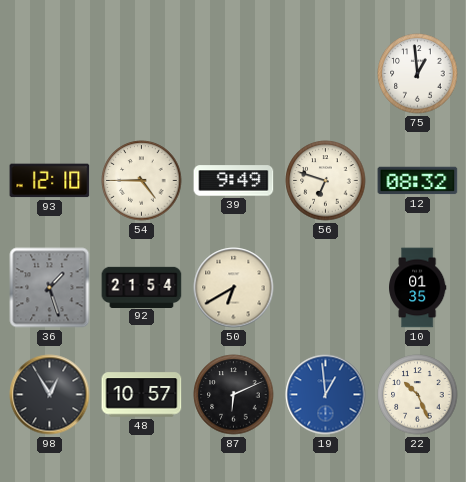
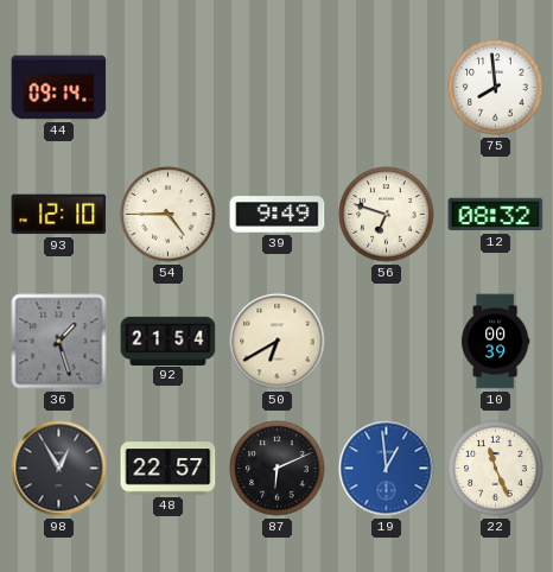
44: none -> 09:14 (59, 88)
75: 12:59 -> 7:59 (496, 88)
10: 01:35 -> 00:39 (496, 342)
48: 10:57 -> 22:57 (169, 469)
22: 10:26 -> 11:26 (496, 469)
